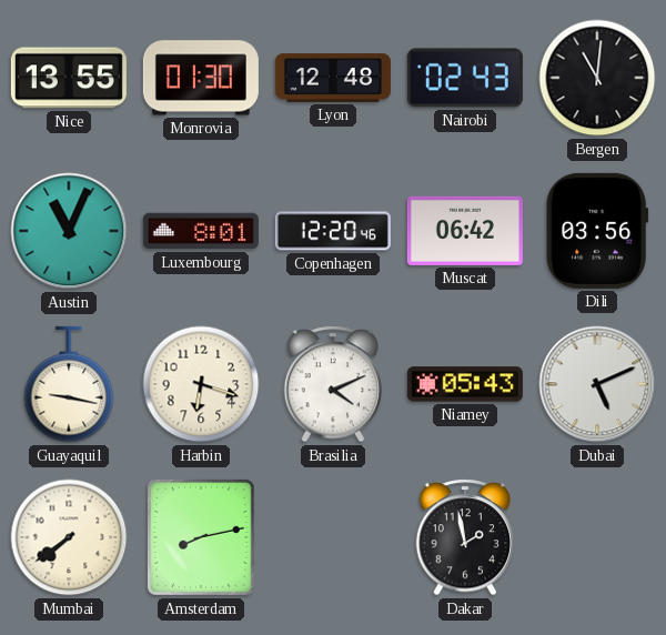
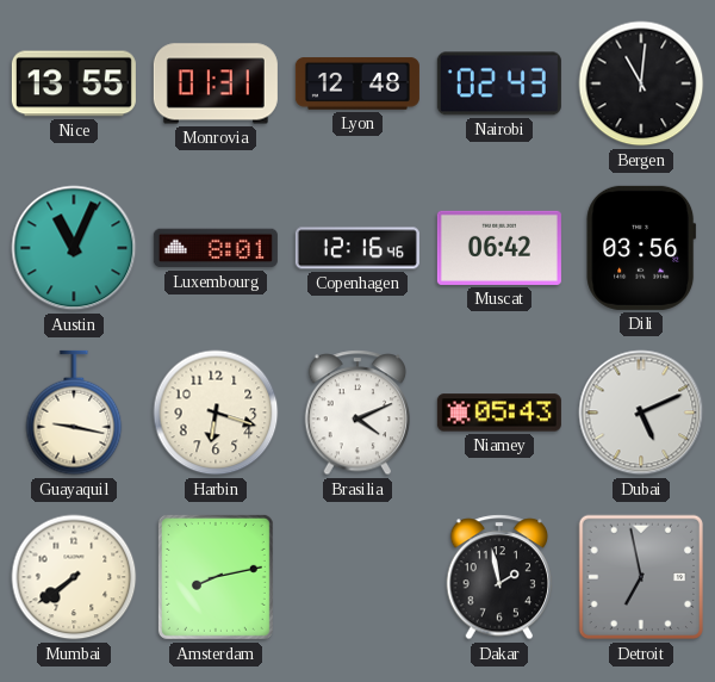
Monrovia: 01:30 -> 01:31 (216, 83)
Copenhagen: 12:20 -> 12:16 (357, 248)
Detroit: none -> 6:58 (641, 577)
